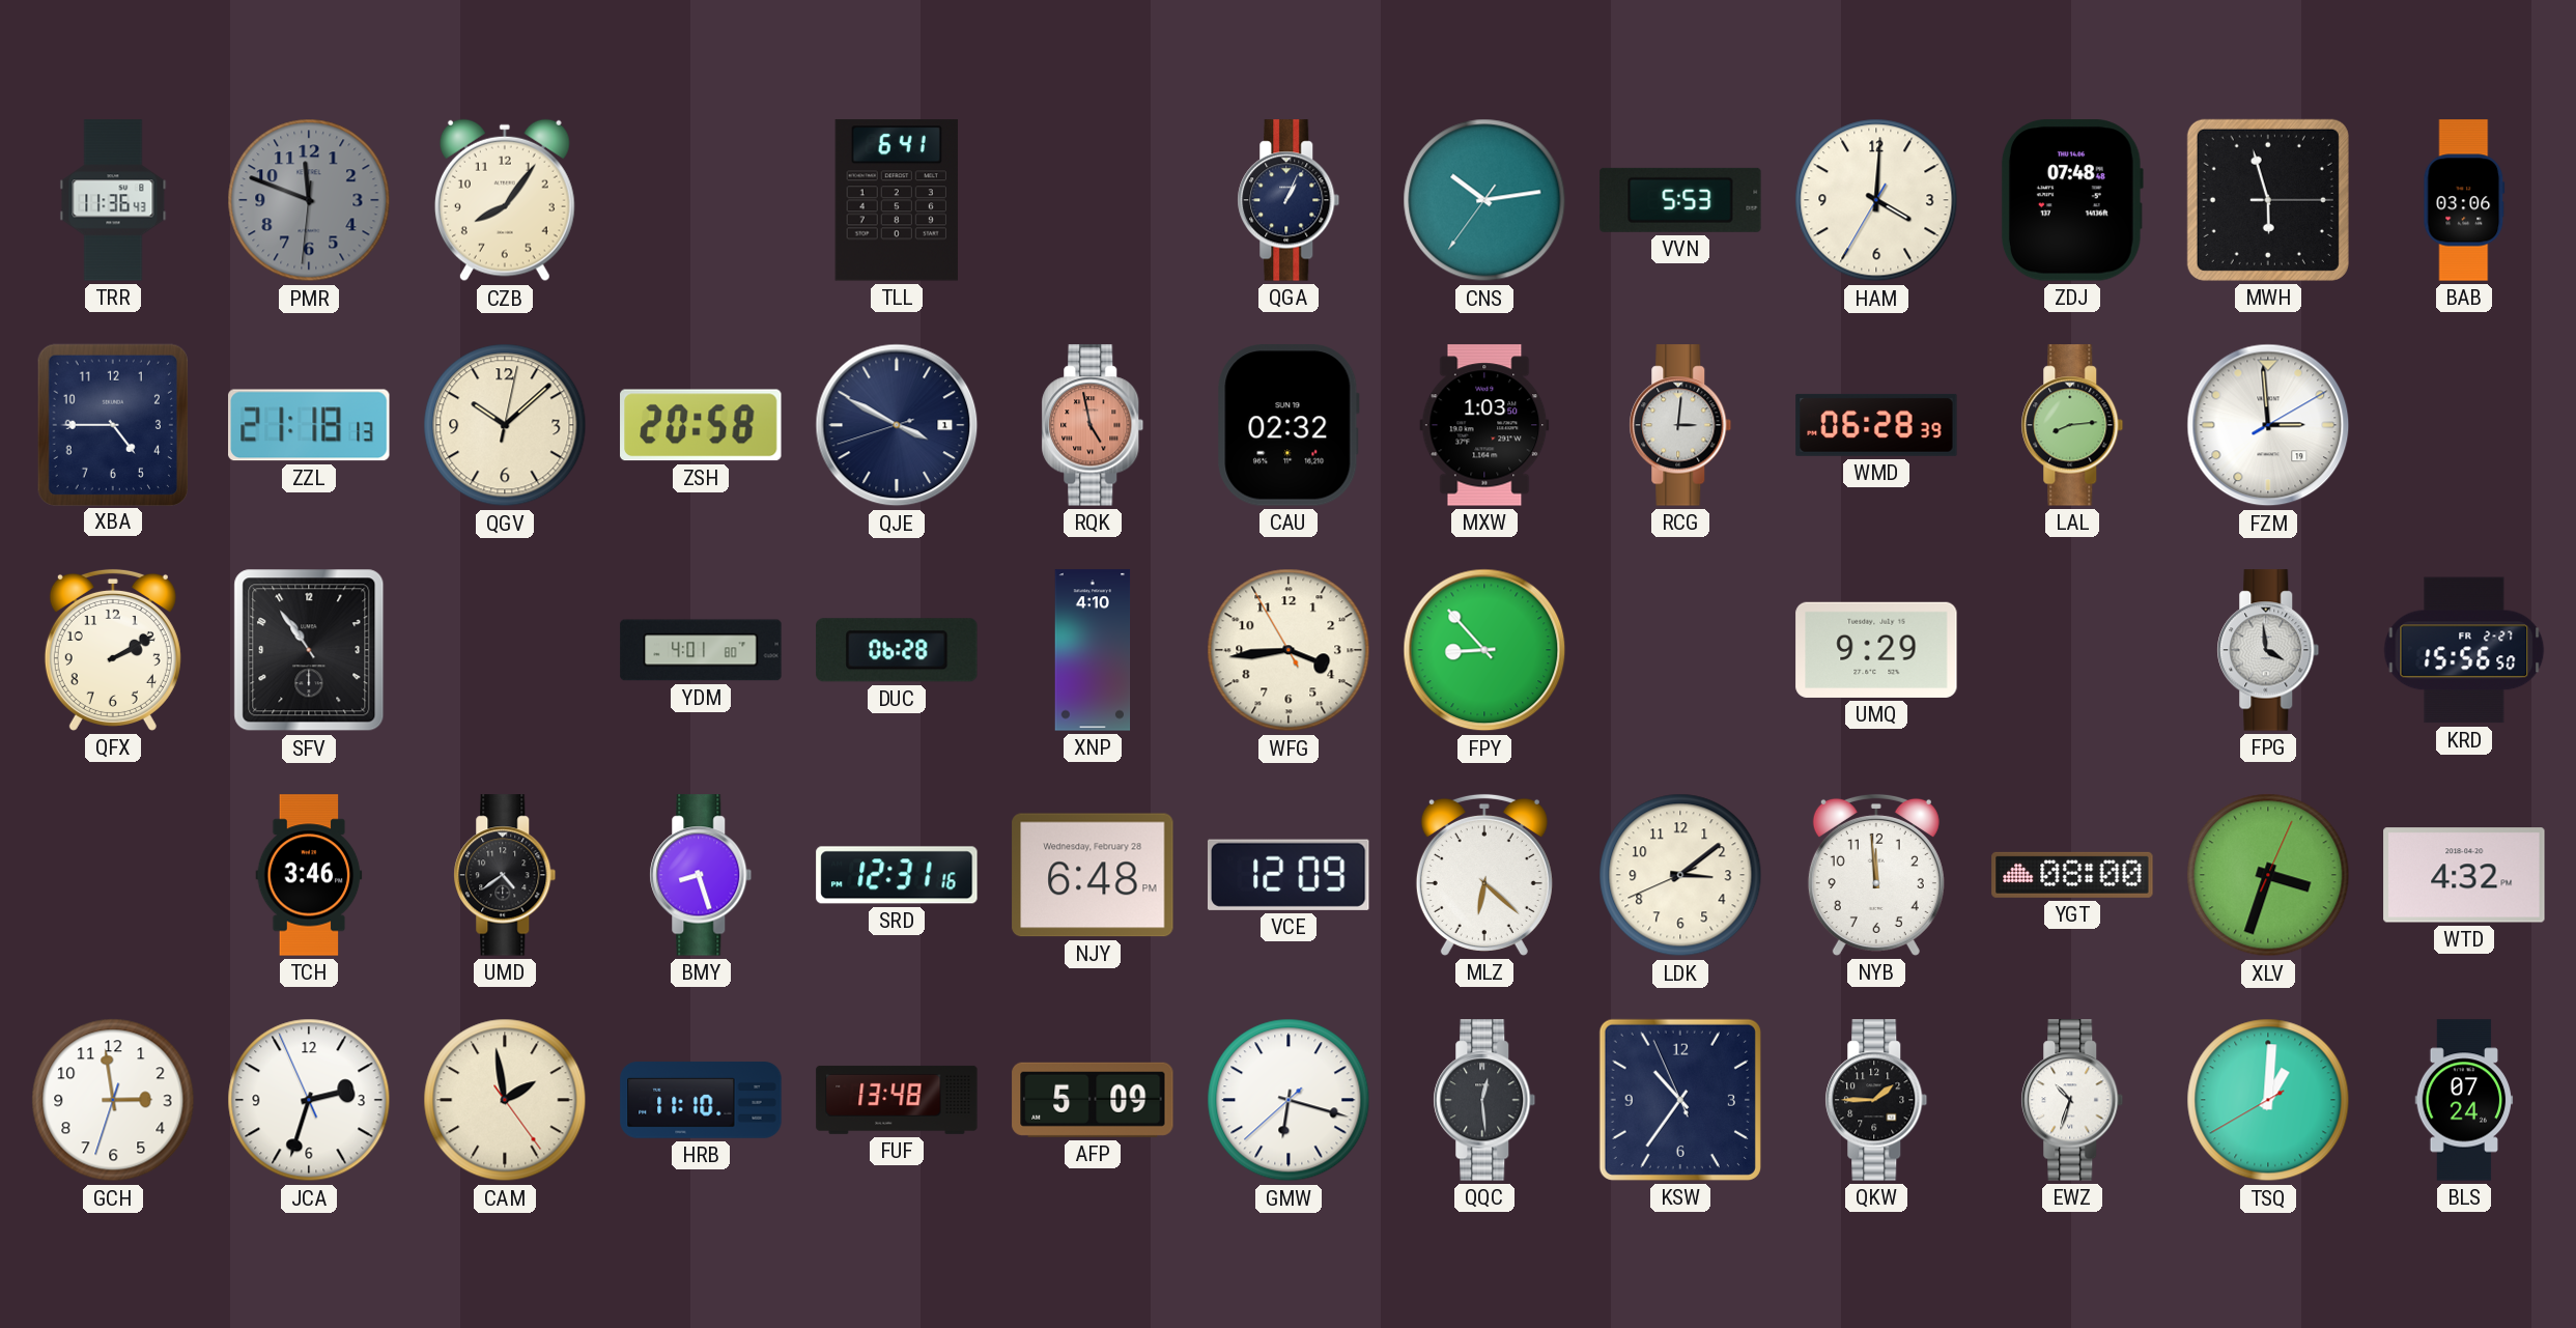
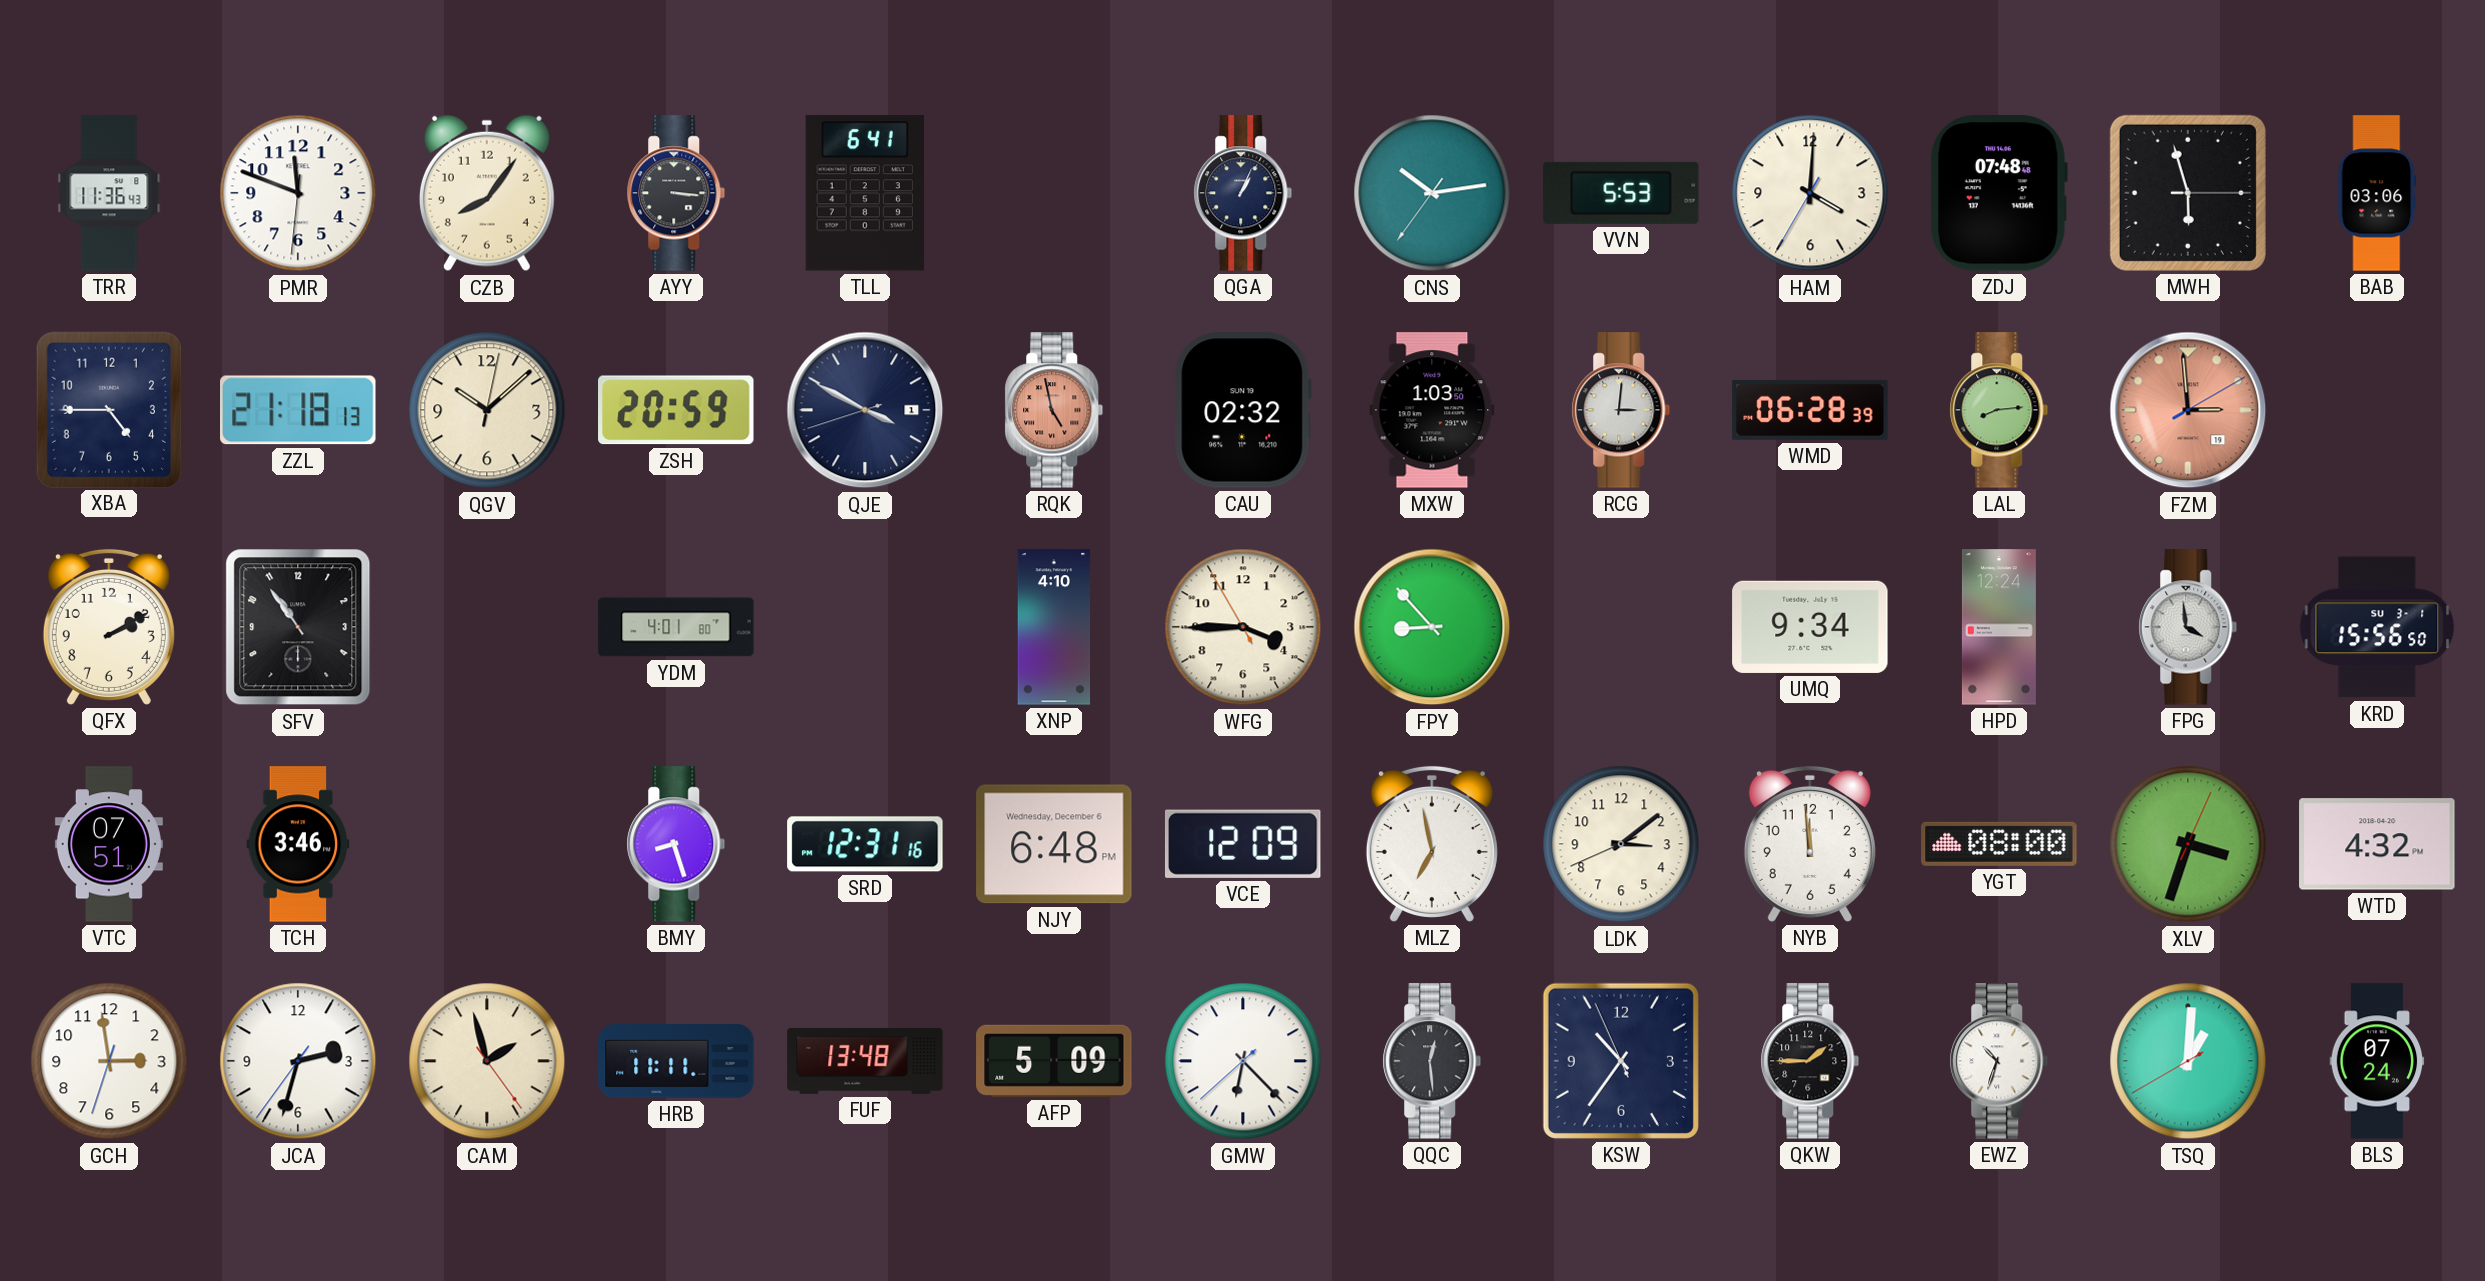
PMR dial: grey -> white (298, 193)
AYY: none -> 3:16 (676, 193)
ZSH: 20:58 -> 20:59 (676, 410)
FZM dial: white -> salmon (2188, 410)
DUC: 06:28 -> none (897, 650)
WFG: 3:43 -> 3:44 (1243, 627)
UMQ: 9:29 -> 9:34 (1810, 627)
HPD: none -> 12:24 (1999, 627)
KRD date: FR 2-27 -> SU 3-1 (2377, 627)
VTC: none -> 07:51 (109, 844)
UMD: 4:39 -> none (505, 875)
NJY date: Wednesday, February 28 -> Wednesday, December 6 (1054, 844)
MLZ: 6:22 -> 6:58 (1432, 844)
JCA: 2:32:56 -> 2:32:36 (298, 1061)
CAM: 1:58 -> 1:57 (487, 1061)
HRB: 11:10 -> 11:11 (676, 1061)
GMW: 6:17 -> 6:22 (1243, 1061)
